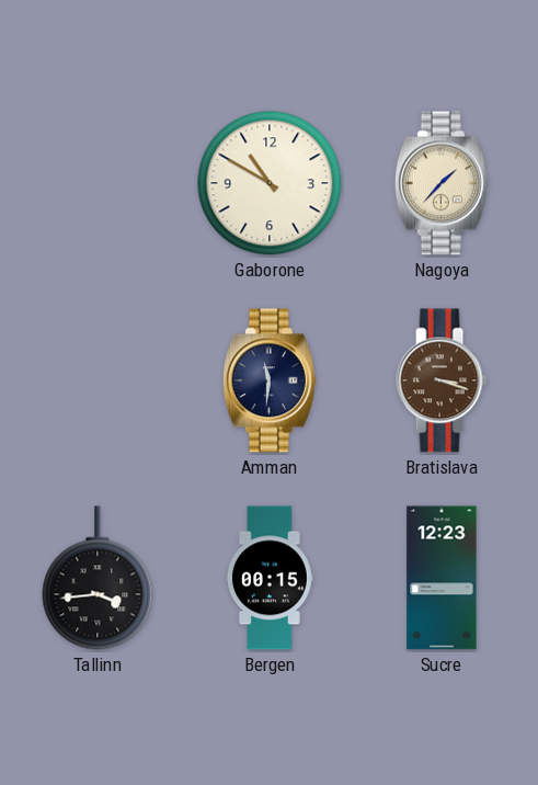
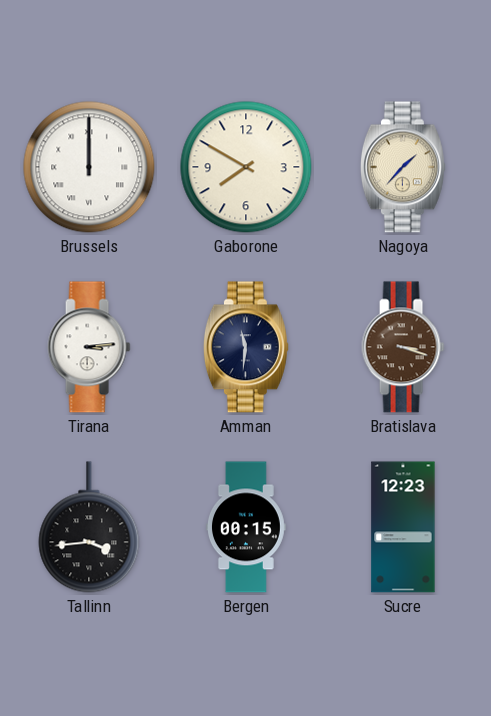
Brussels: none -> 12:00 (89, 167)
Gaborone: 10:50 -> 7:50 (246, 167)
Tirana: none -> 3:14 (89, 347)
